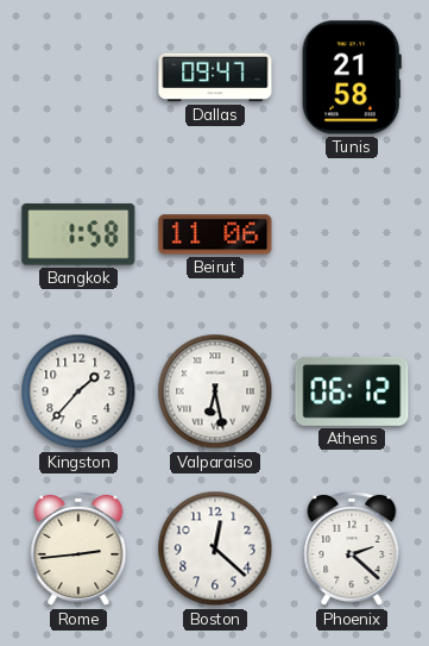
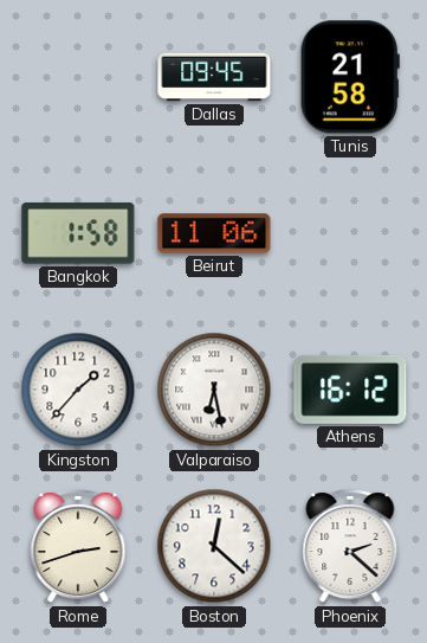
Dallas: 09:47 -> 09:45 (214, 77)
Athens: 06:12 -> 16:12 (350, 390)
Rome: 2:44 -> 2:42 (78, 546)
